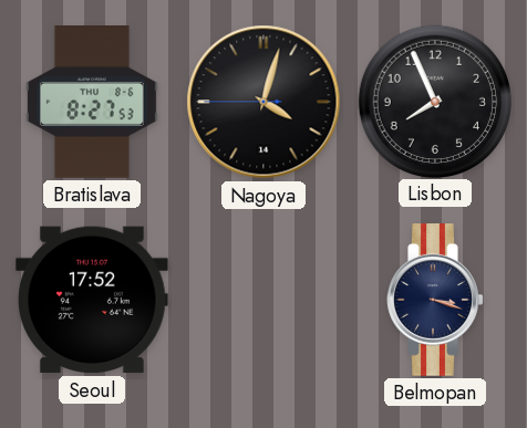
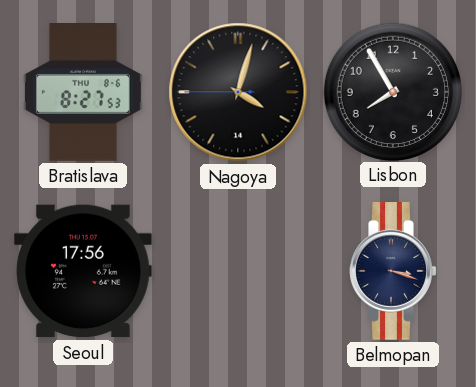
Lisbon: 7:56 -> 7:55 (392, 91)
Seoul: 17:52 -> 17:56 (83, 271)
